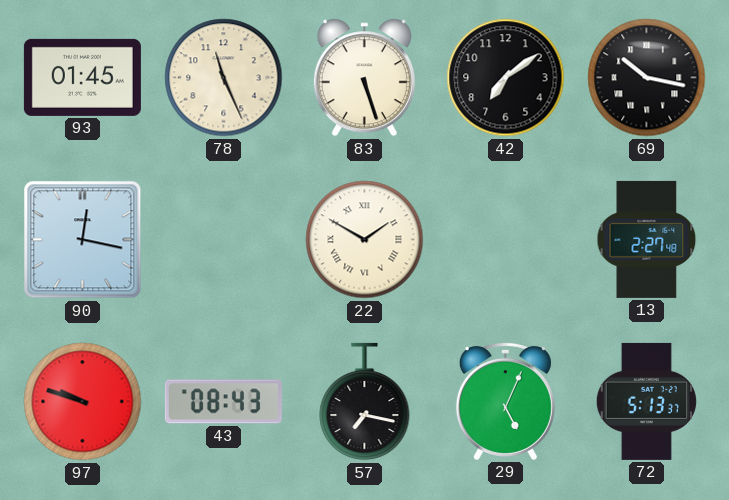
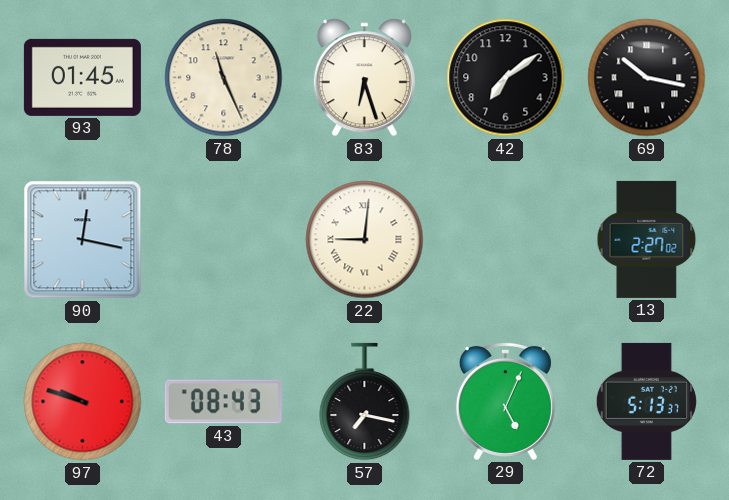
83: 5:27 -> 6:27 (364, 78)
22: 1:50 -> 9:01 (365, 240)
13: 2:27:48 -> 2:27:02 (647, 239)
